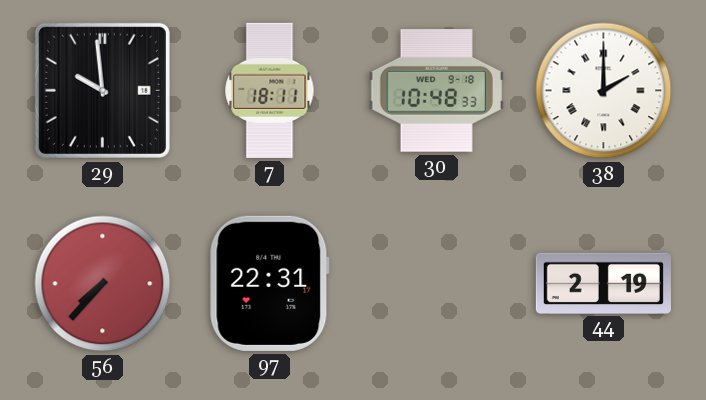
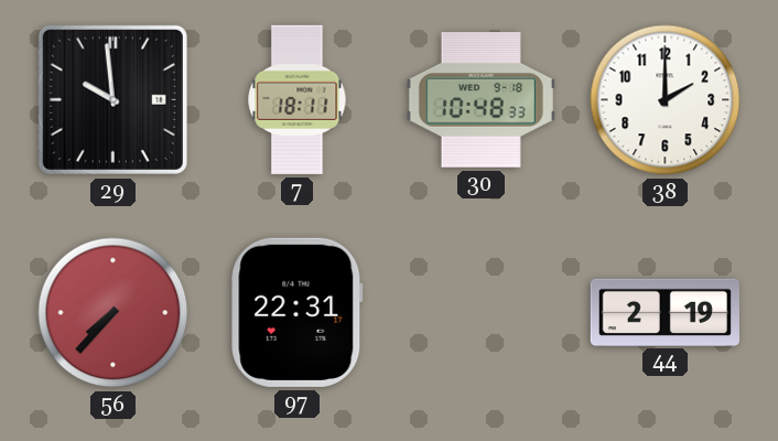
38 numerals: Roman -> Arabic (666, 100)
